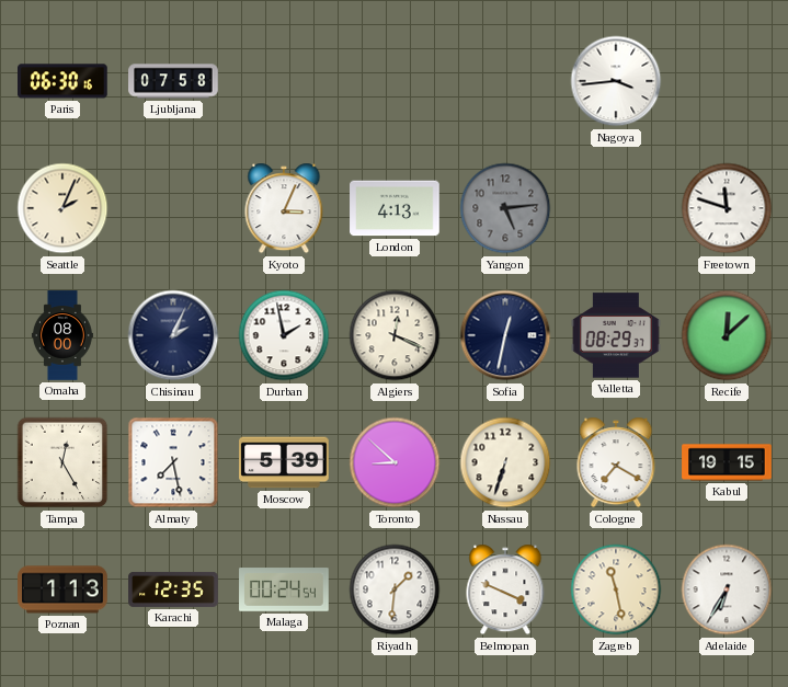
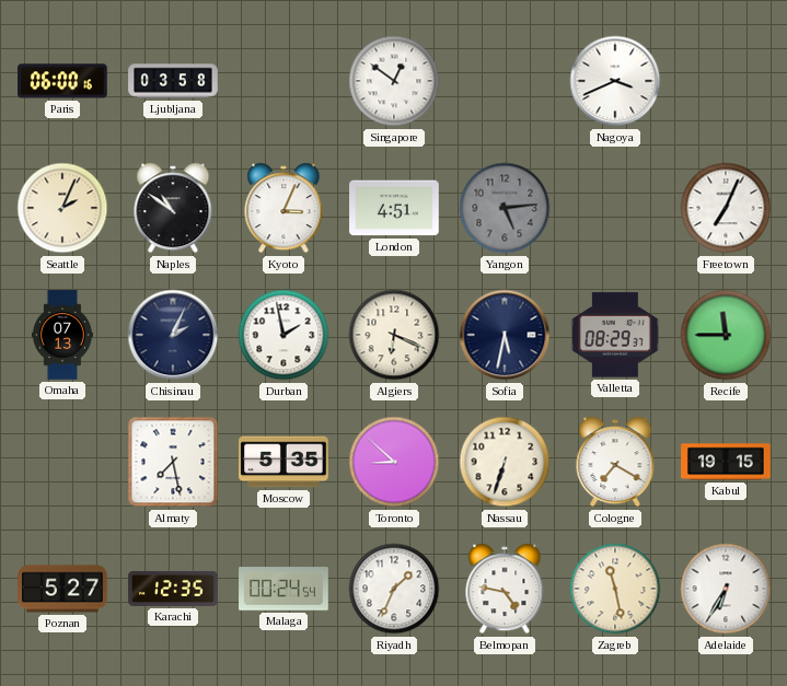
Paris: 06:30 -> 06:00 (62, 81)
Ljubljana: 07:58 -> 03:58 (173, 81)
Singapore: none -> 12:51 (394, 81)
Nagoya: 3:44 -> 3:41 (615, 81)
Naples: none -> 10:51 (173, 208)
London: 4:13 -> 4:51 (394, 208)
Freetown: 11:48 -> 7:04 (726, 208)
Omaha: 08:00 -> 07:13 (62, 335)
Algiers: 12:19 -> 6:19 (394, 335)
Sofia: 12:32 -> 5:32 (505, 335)
Recife: 12:08 -> 11:45 (726, 335)
Tampa: 12:25 -> none (62, 462)
Moscow: 5:39 -> 5:35 (283, 462)
Poznan: 1:13 -> 5:27 (62, 589)
Riyadh: 1:31 -> 1:34 (394, 589)
Belmopan: 3:49 -> 4:47 (505, 589)
